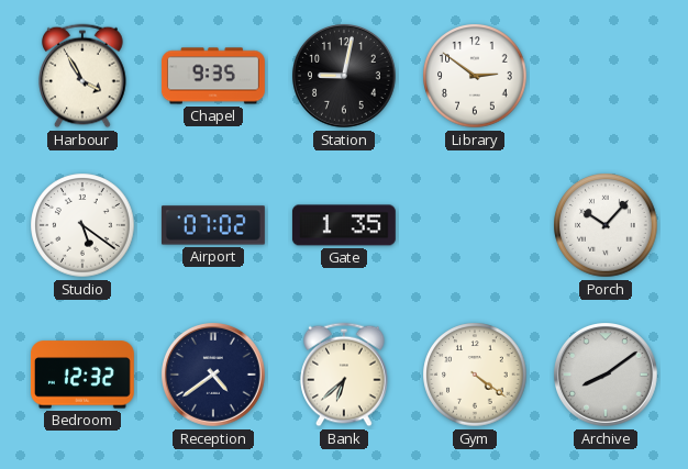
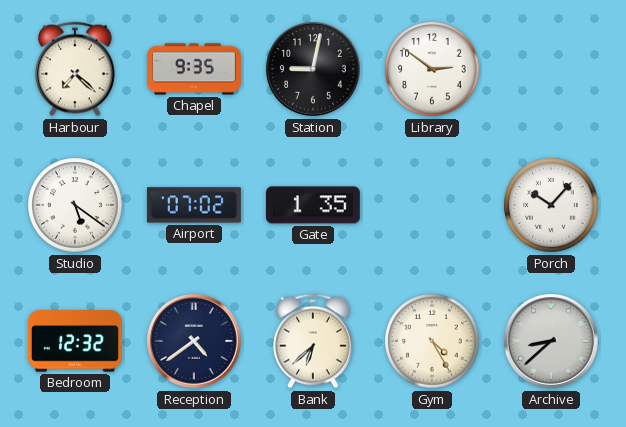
Harbour: 3:55 -> 7:22 (75, 69)
Gym: 4:21 -> 4:25 (432, 341)
Archive: 8:09 -> 8:38 (552, 342)
